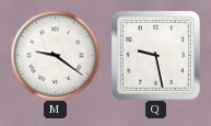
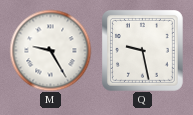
M: 9:21 -> 9:25 (50, 50)
